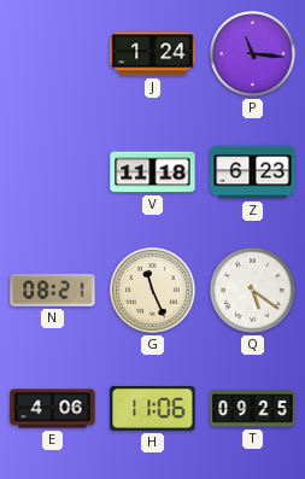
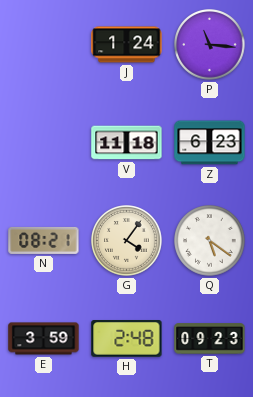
G: 11:26 -> 4:06 (127, 241)
E: 4:06 -> 3:59 (44, 339)
H: 11:06 -> 2:48 (127, 339)
T: 09:25 -> 09:23 (210, 339)
